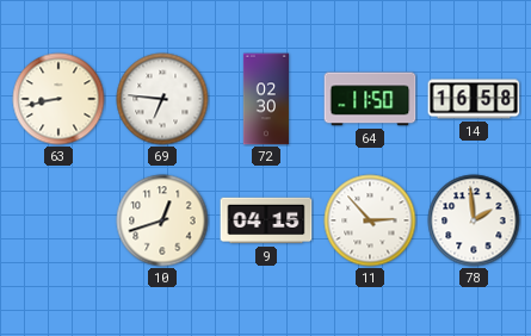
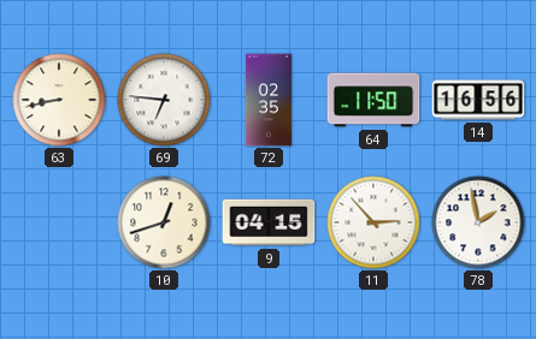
72: 02:30 -> 02:35 (269, 100)
14: 16:58 -> 16:56 (478, 100)
78: 1:59 -> 1:58 (478, 222)
